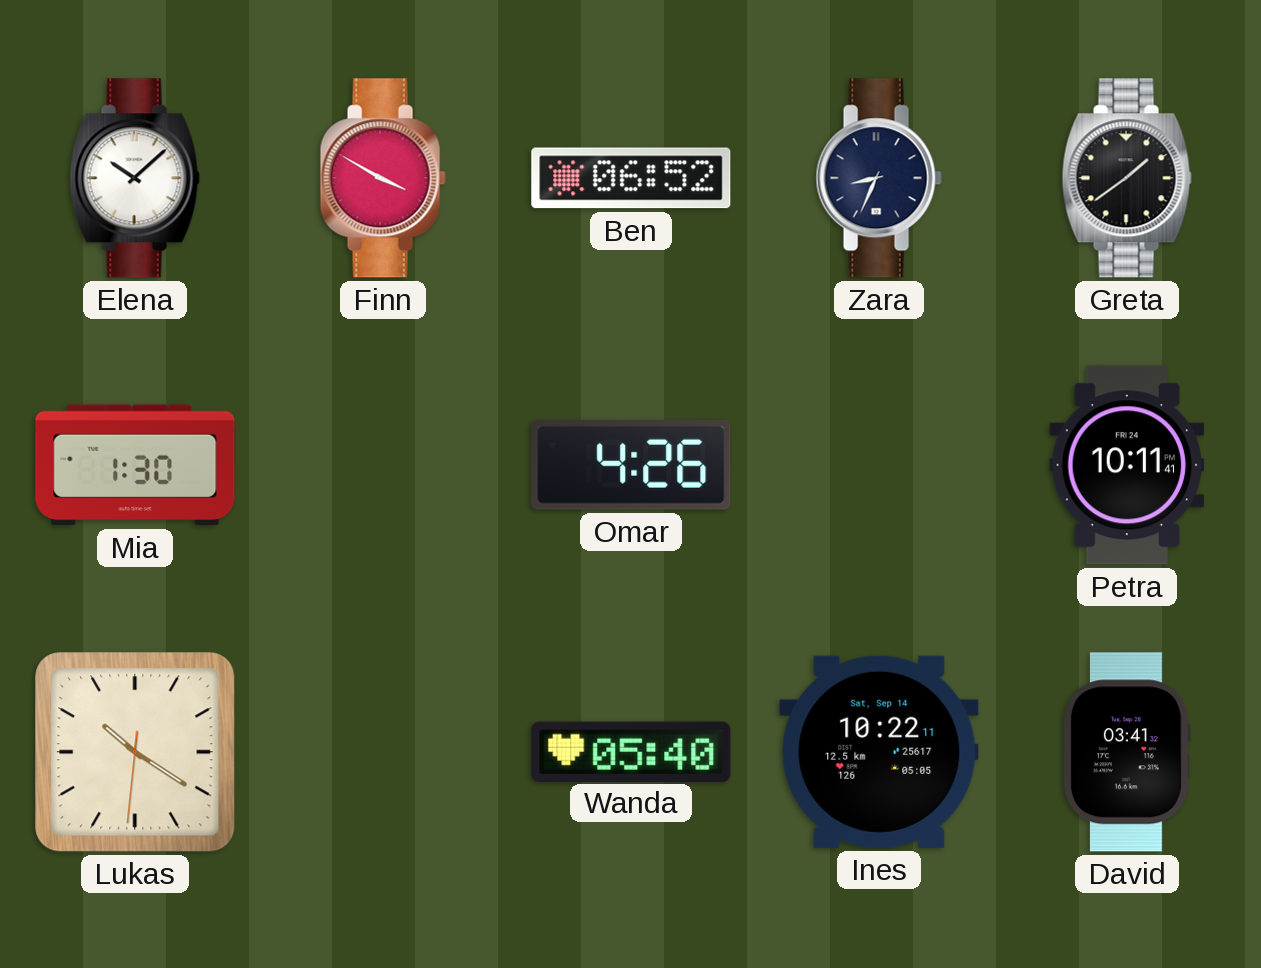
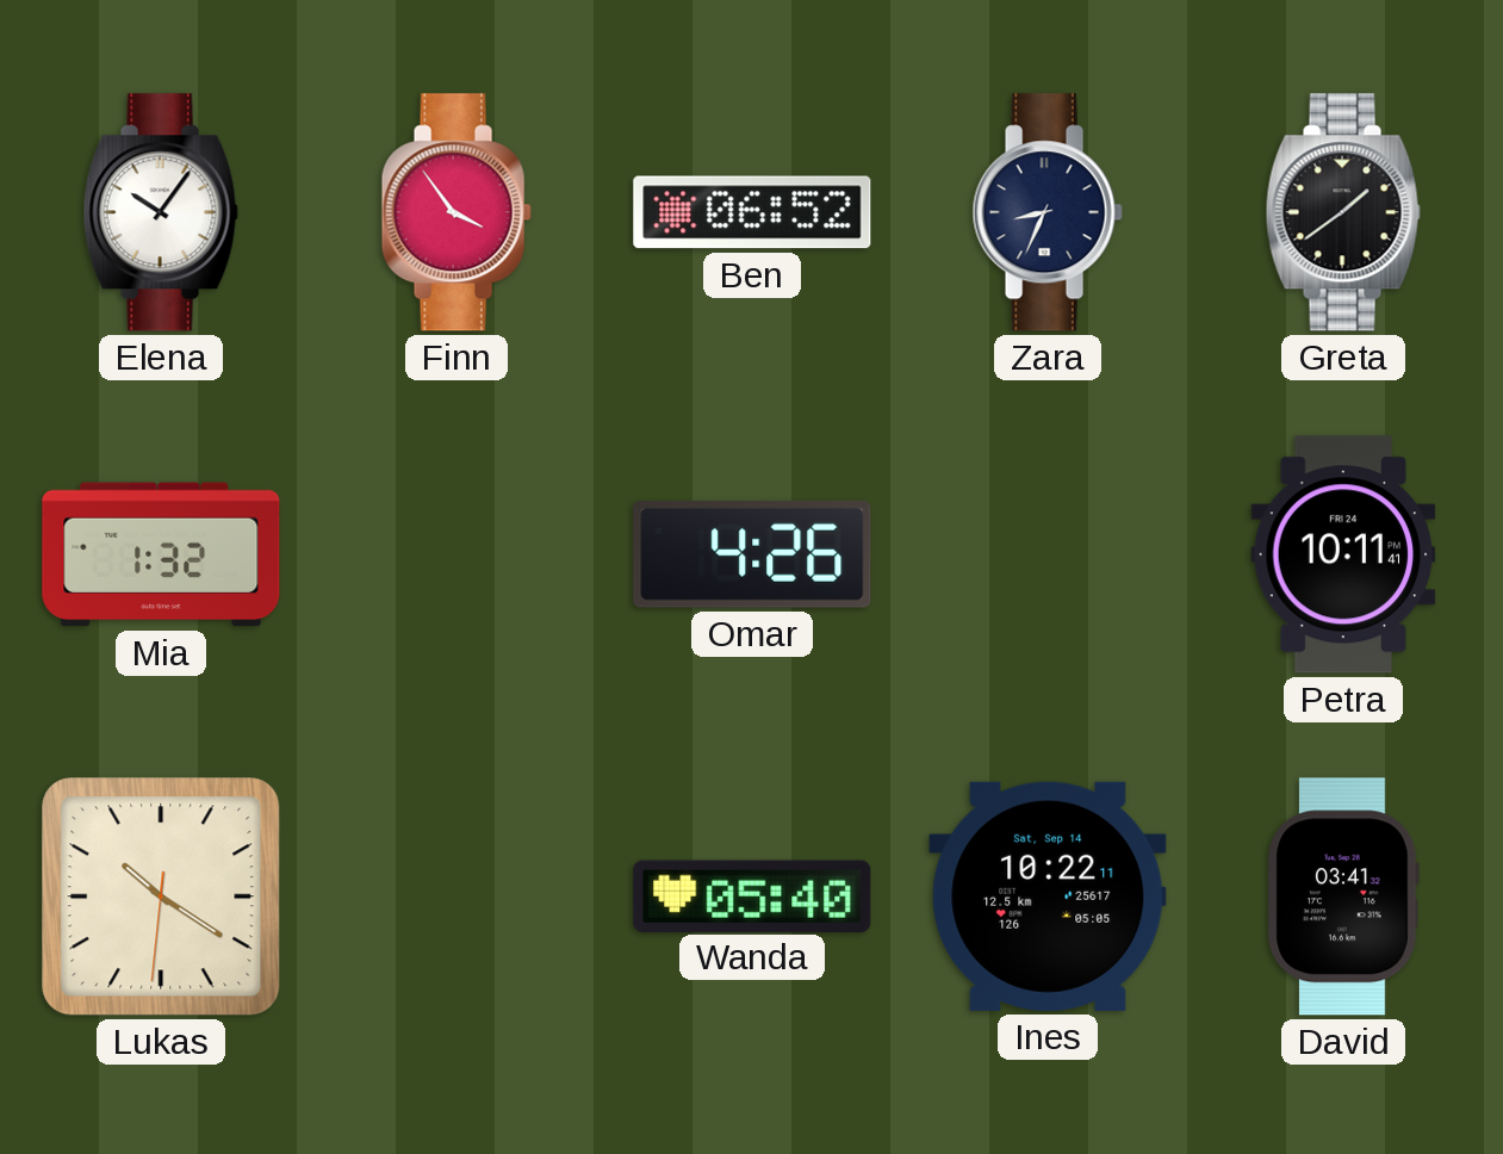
Elena: 10:08 -> 10:06 (161, 212)
Finn: 3:50 -> 3:54 (457, 212)
Mia: 1:30 -> 1:32 (161, 554)
